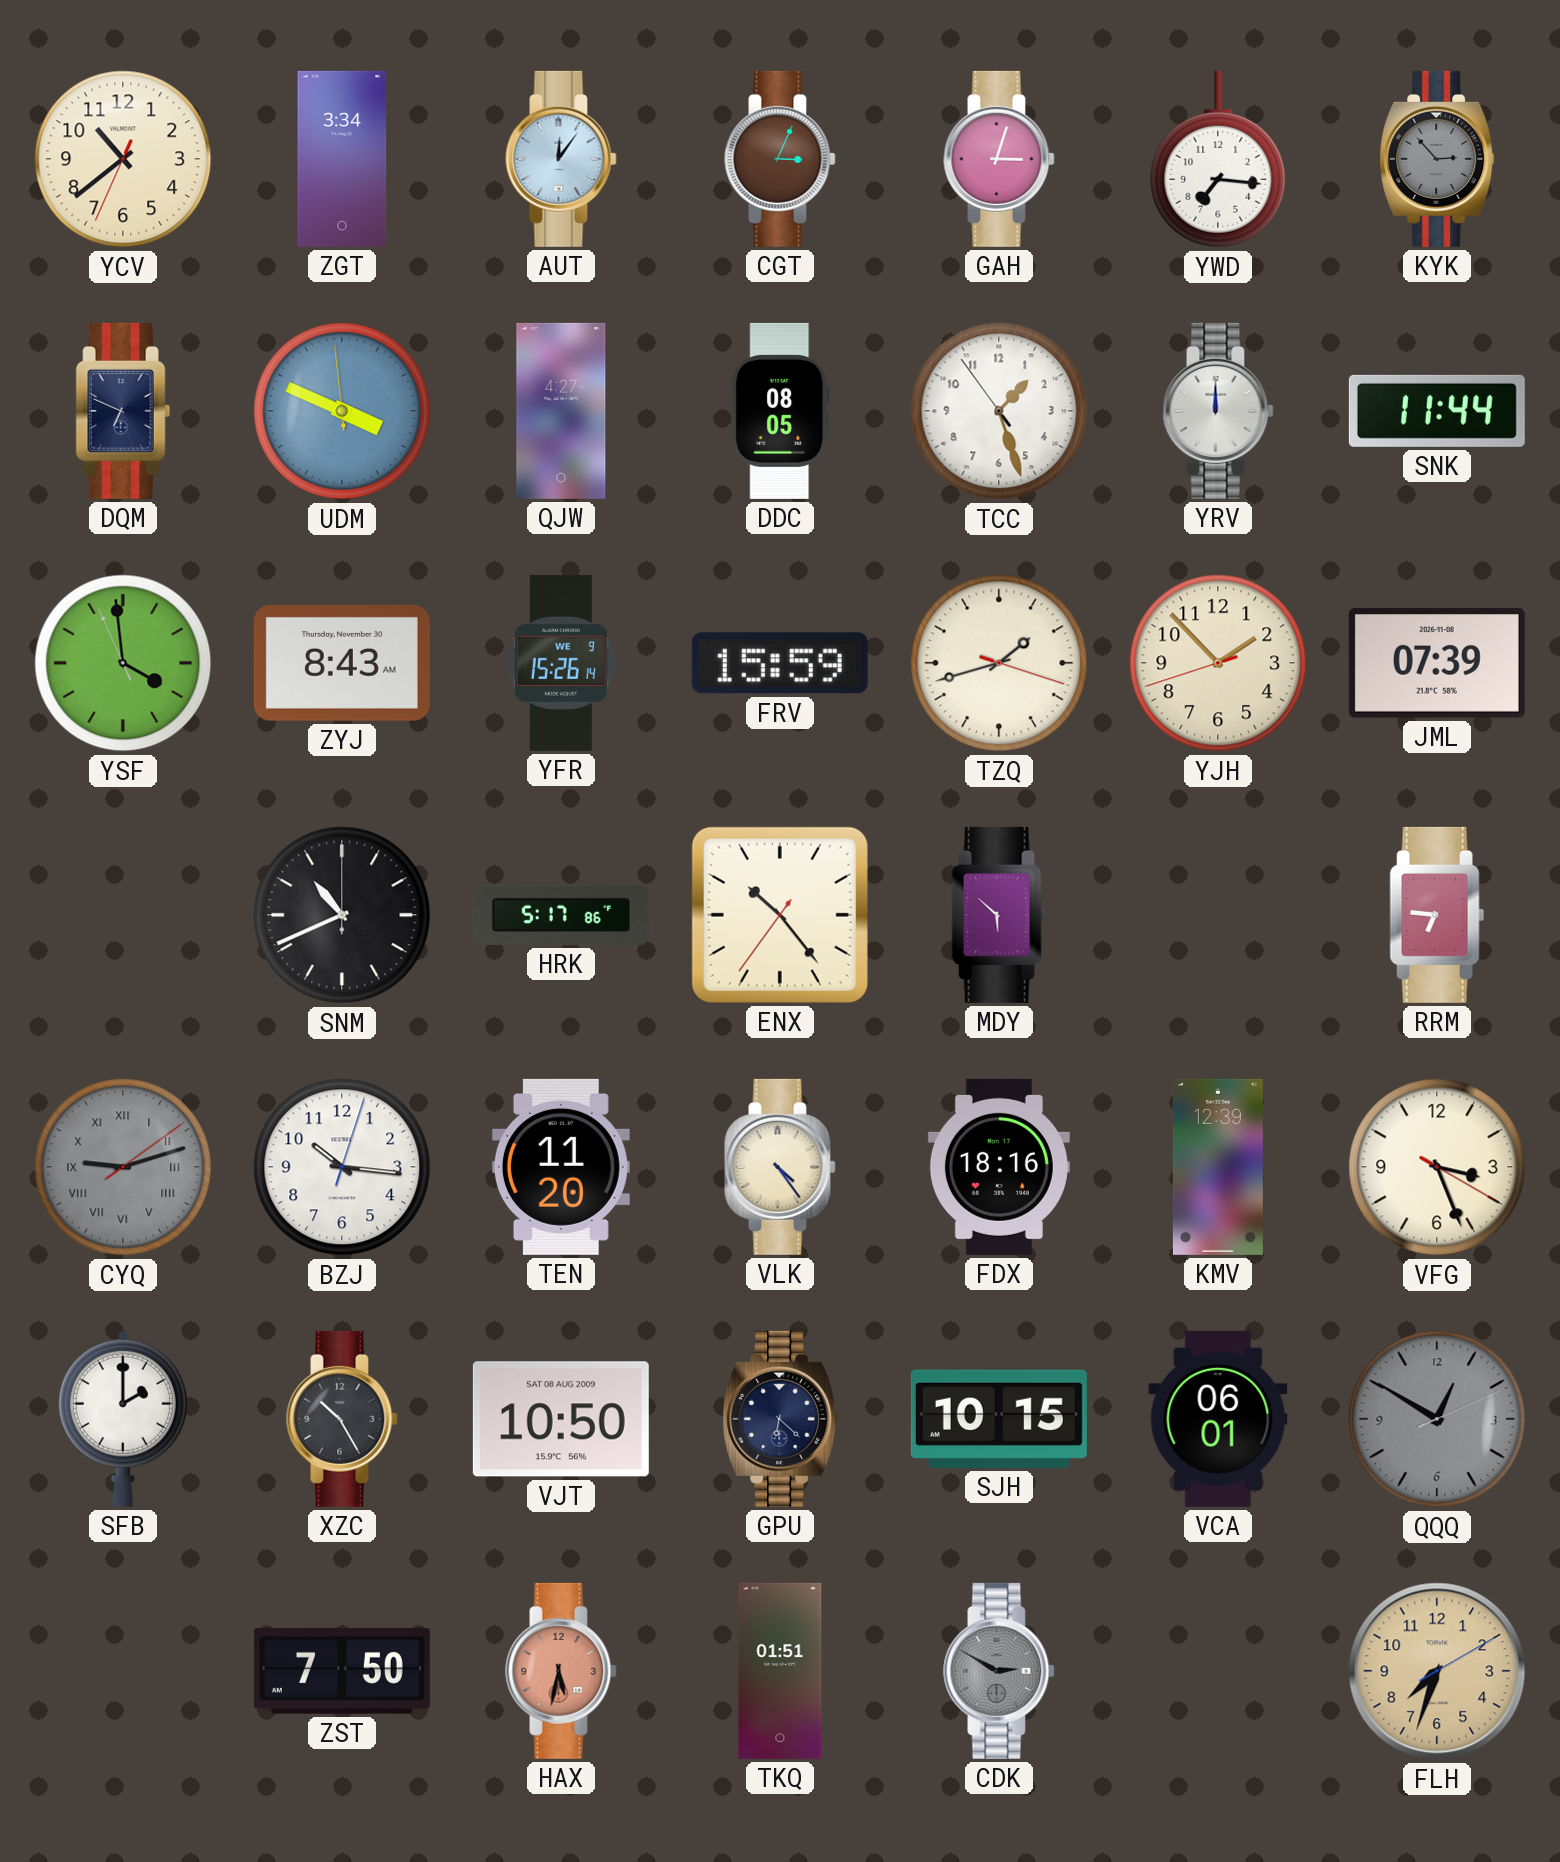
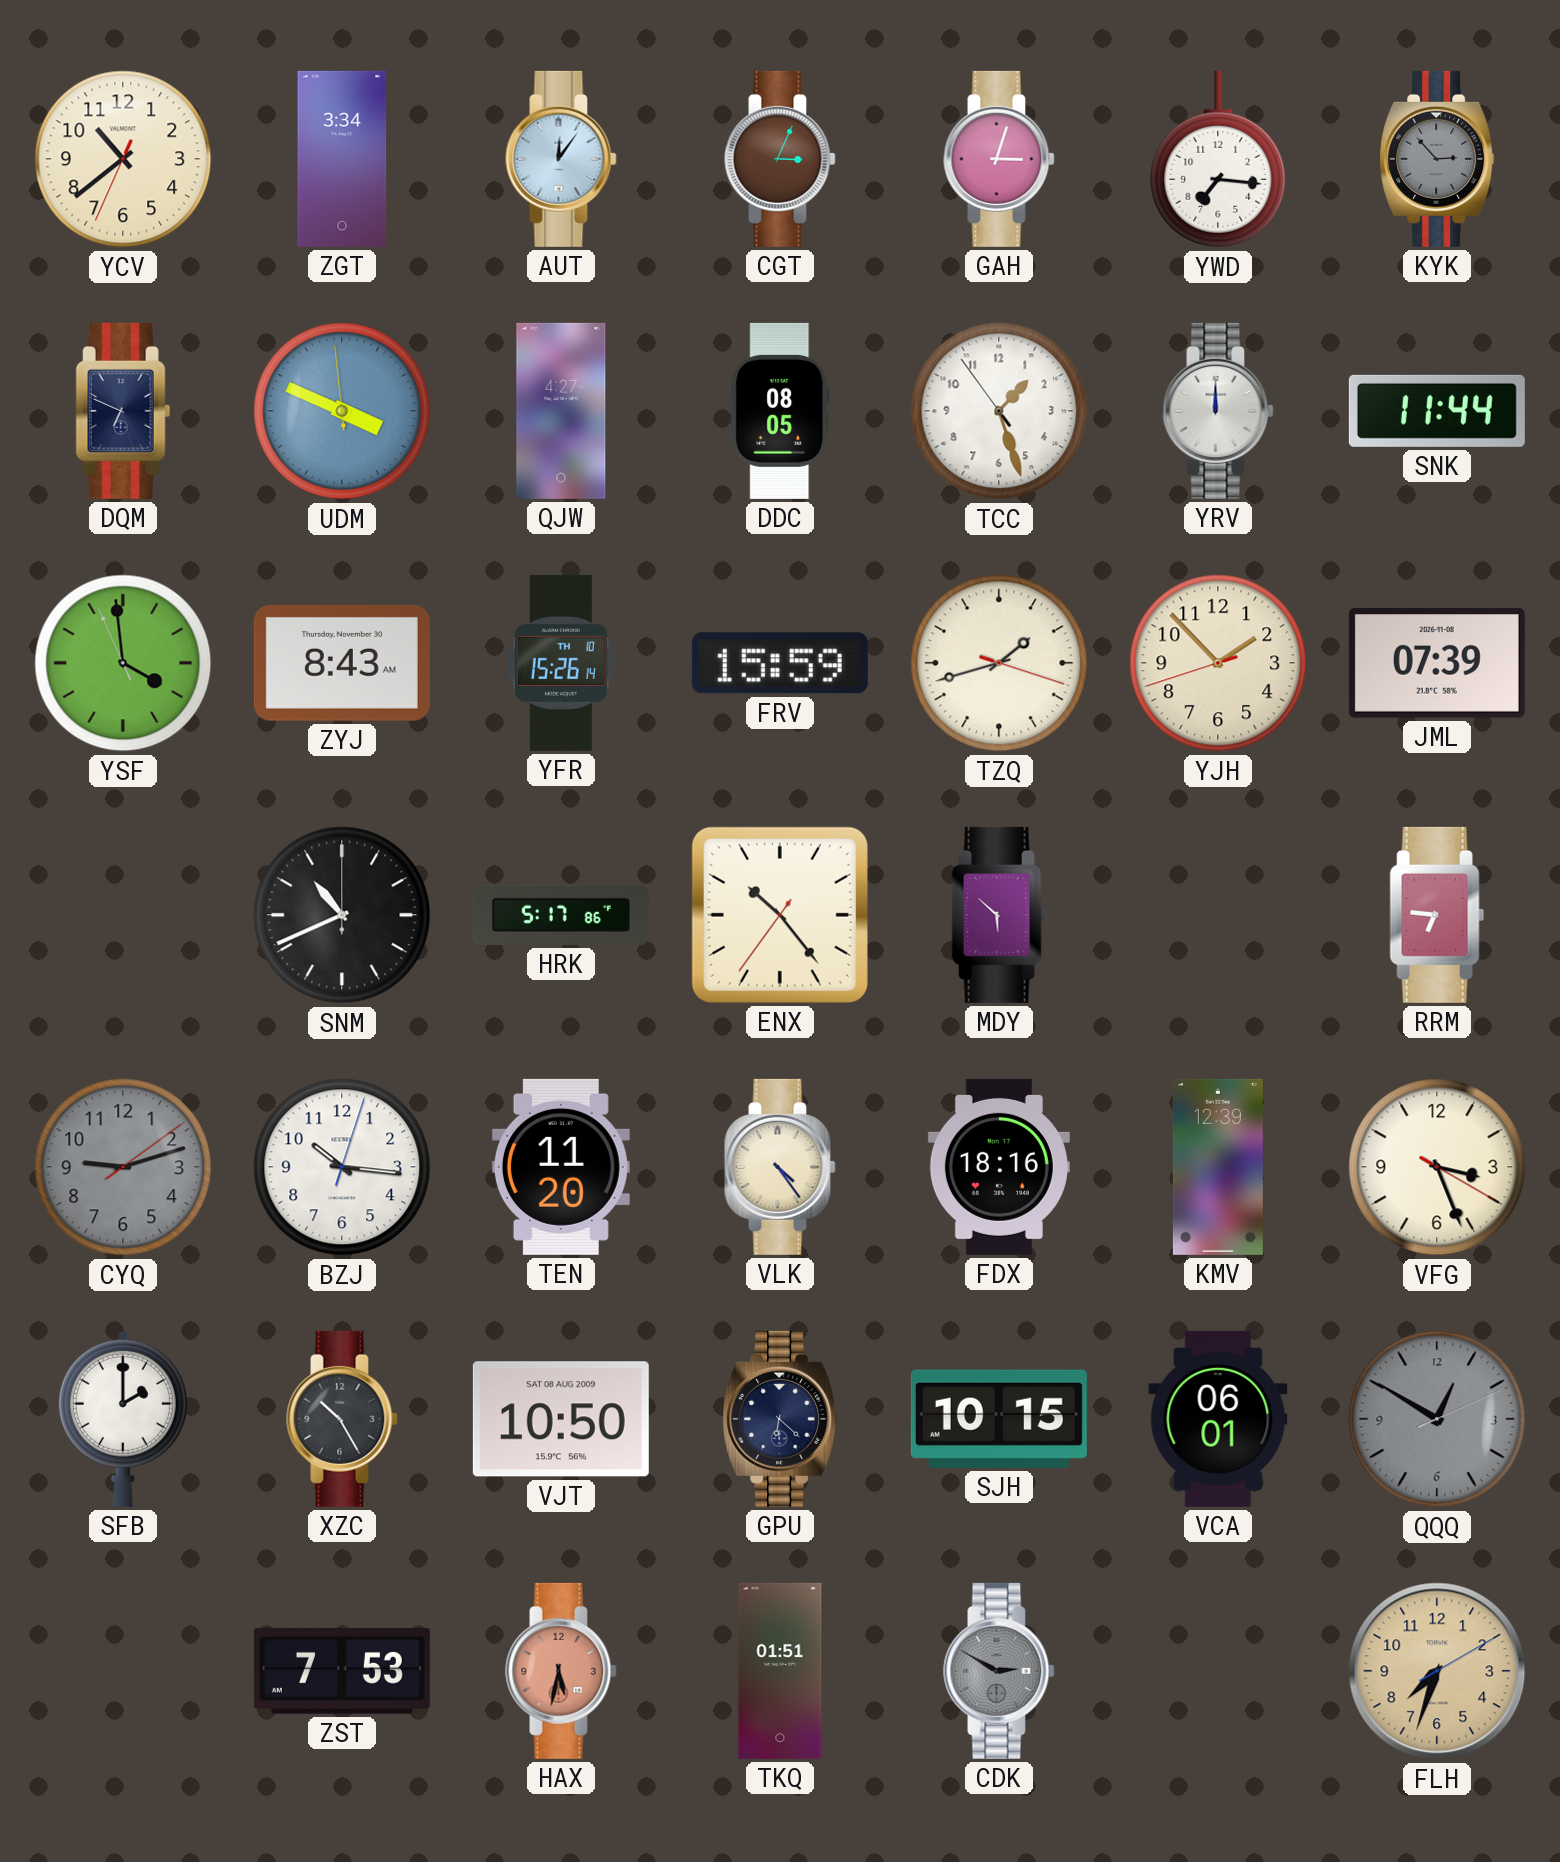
YFR date: WE 9 -> TH 10 (561, 663)
CYQ numerals: Roman -> Arabic (123, 1167)
ZST: 7:50 -> 7:53 (342, 1671)
